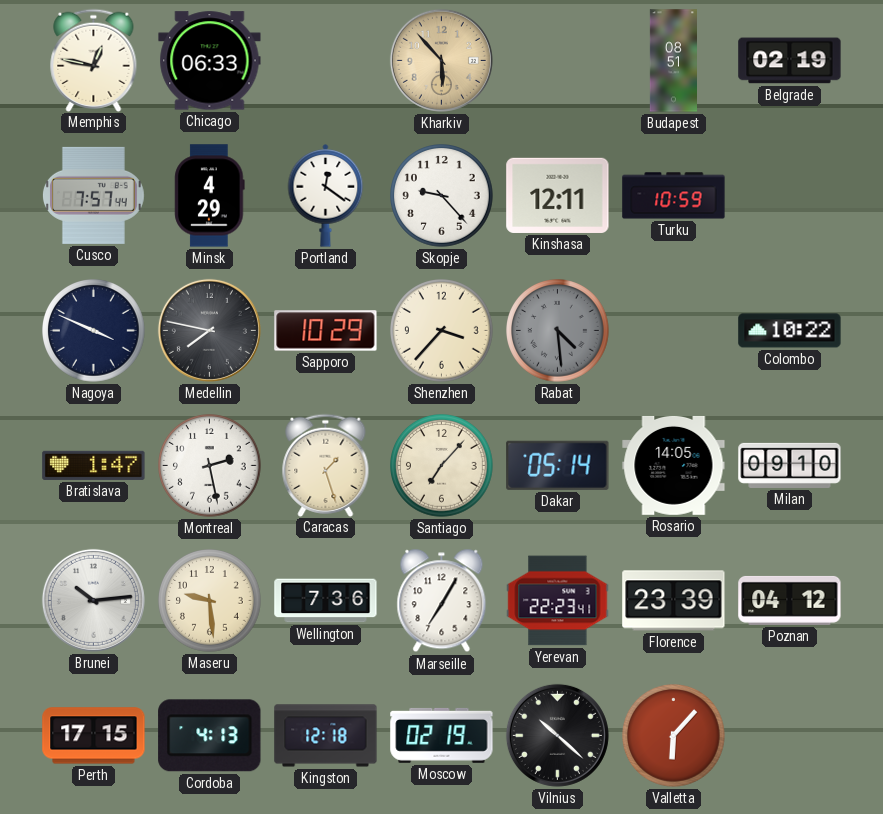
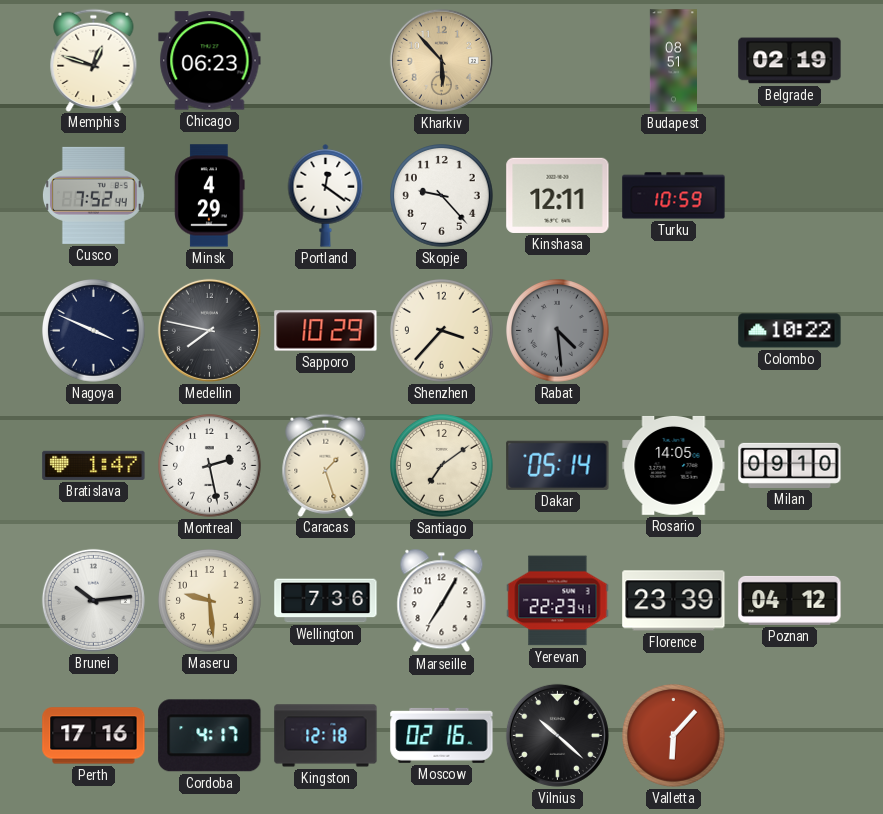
Memphis: 12:47 -> 12:48 (94, 60)
Chicago: 06:33 -> 06:23 (210, 61)
Cusco: 7:57 -> 7:52 (93, 195)
Santiago: 7:07 -> 7:09 (442, 466)
Perth: 17:15 -> 17:16 (94, 736)
Cordoba: 4:13 -> 4:17 (210, 736)
Moscow: 02:19 -> 02:16 (442, 735)
